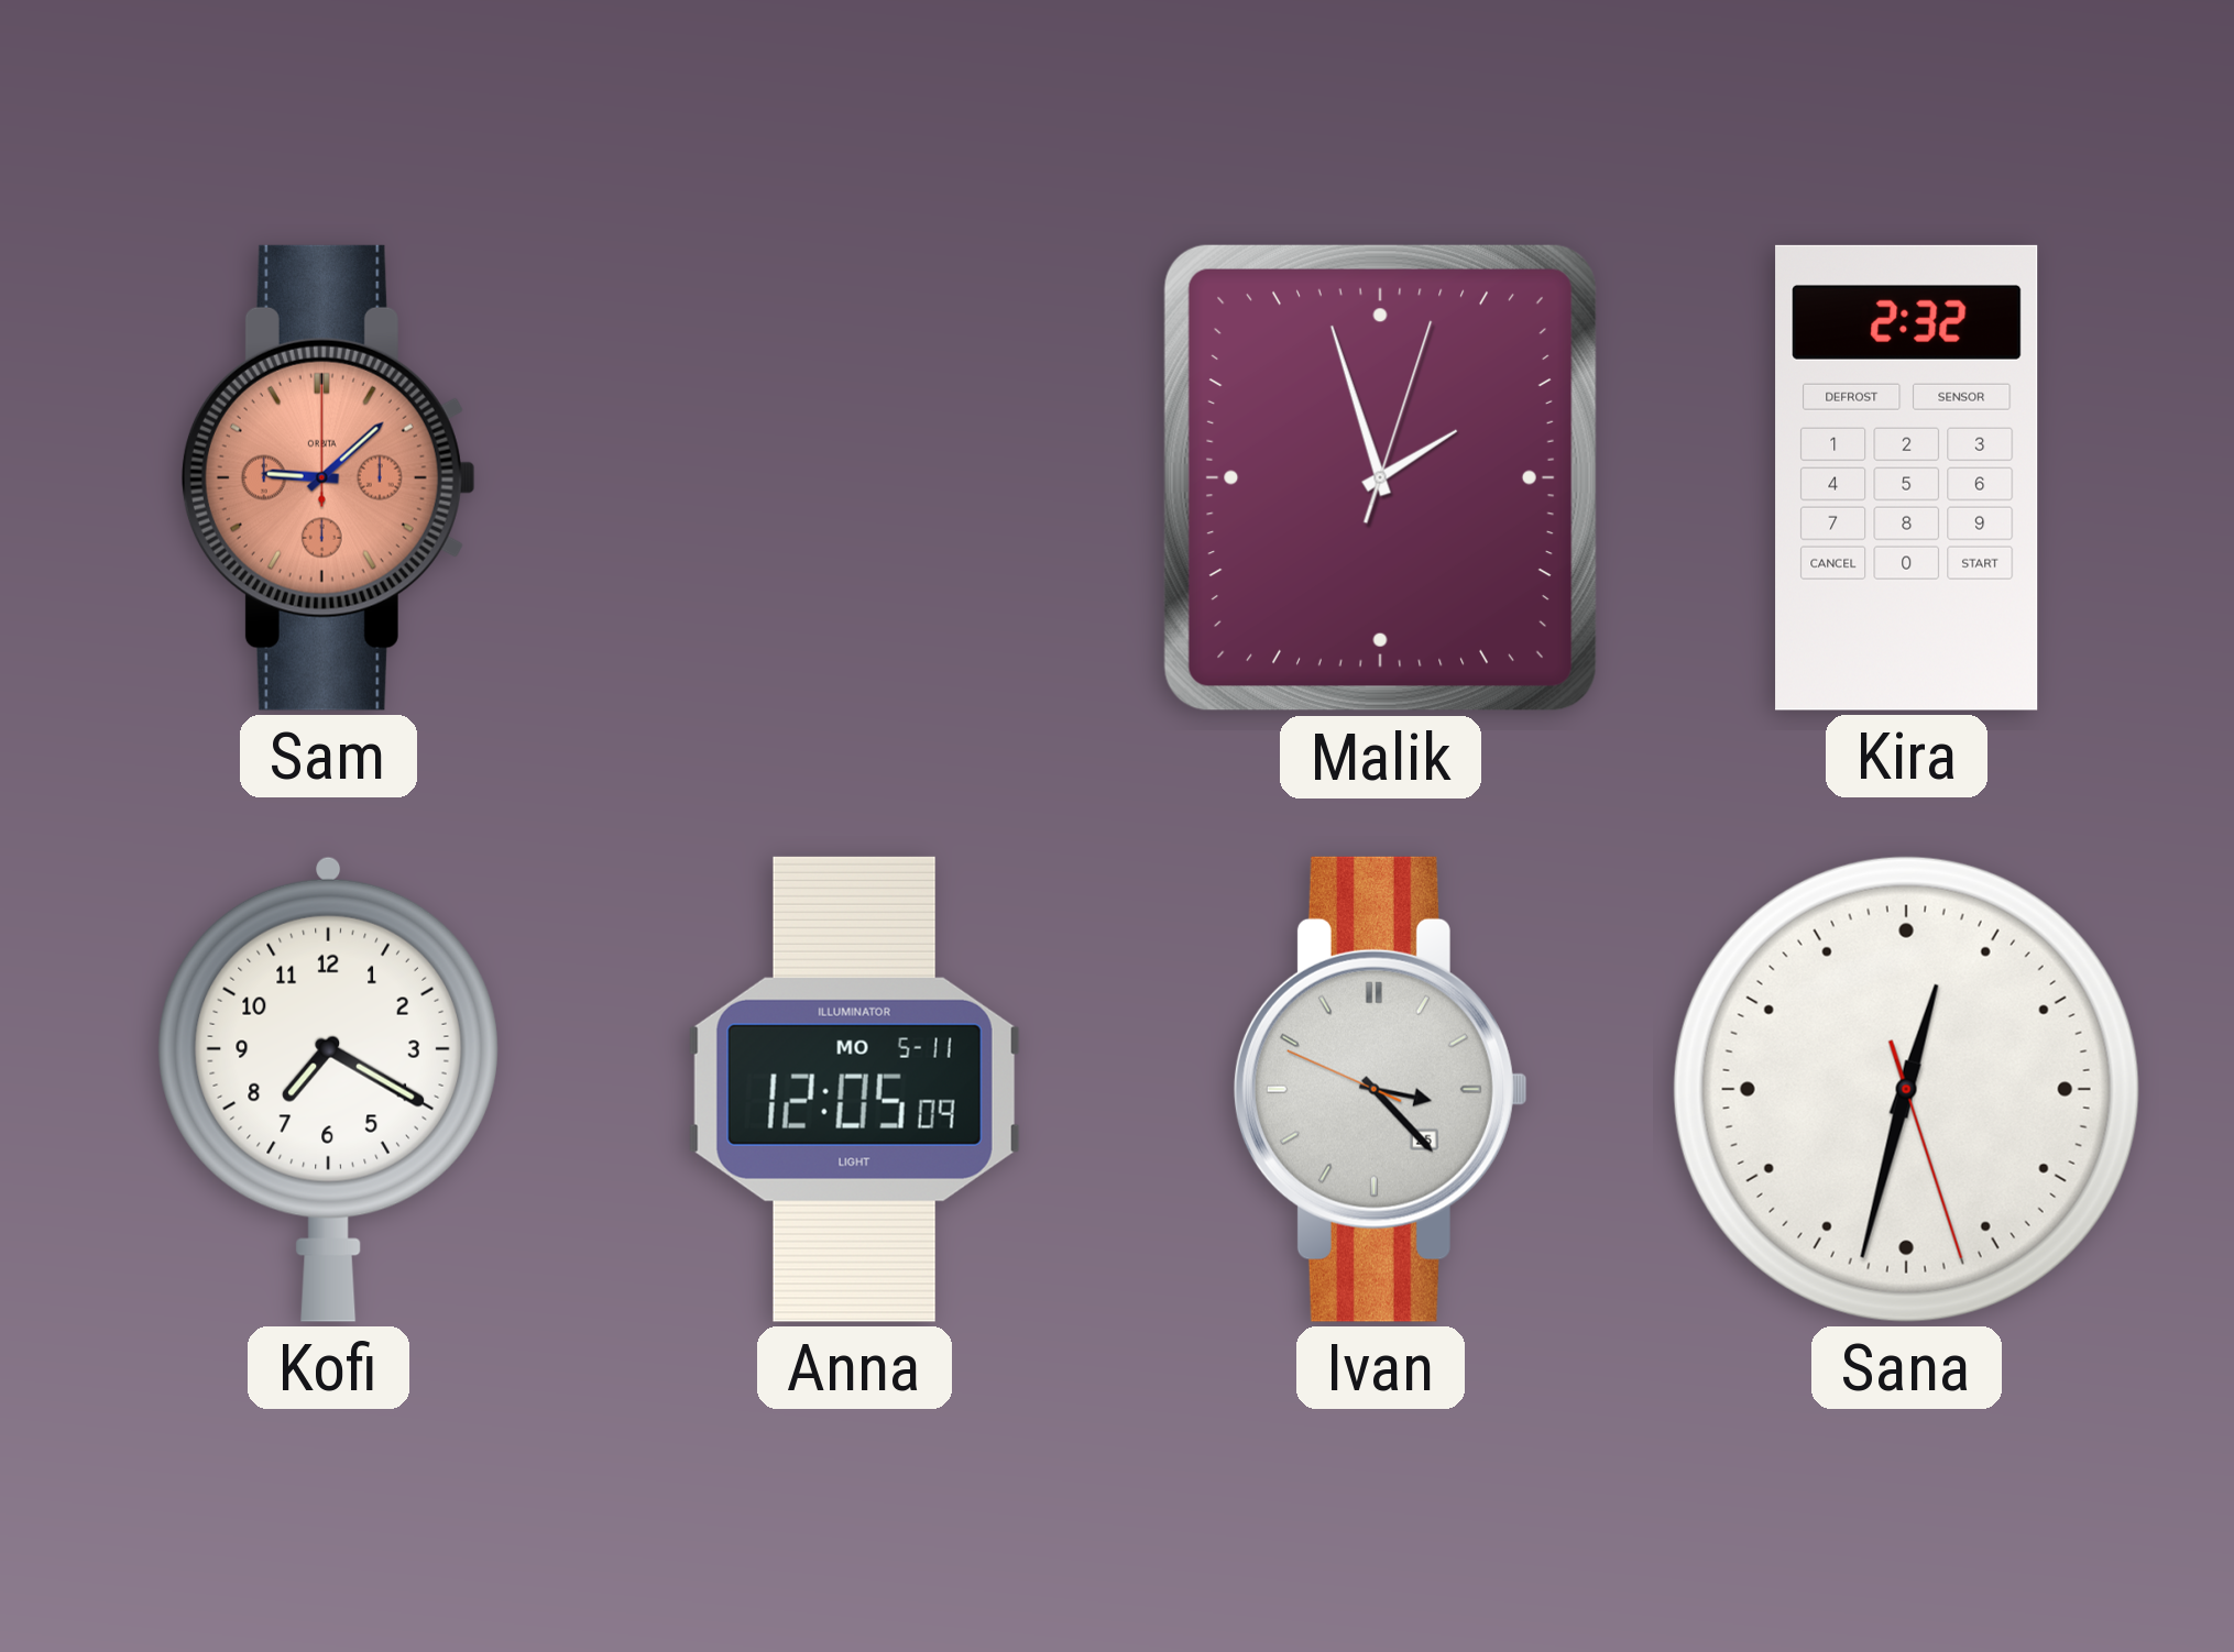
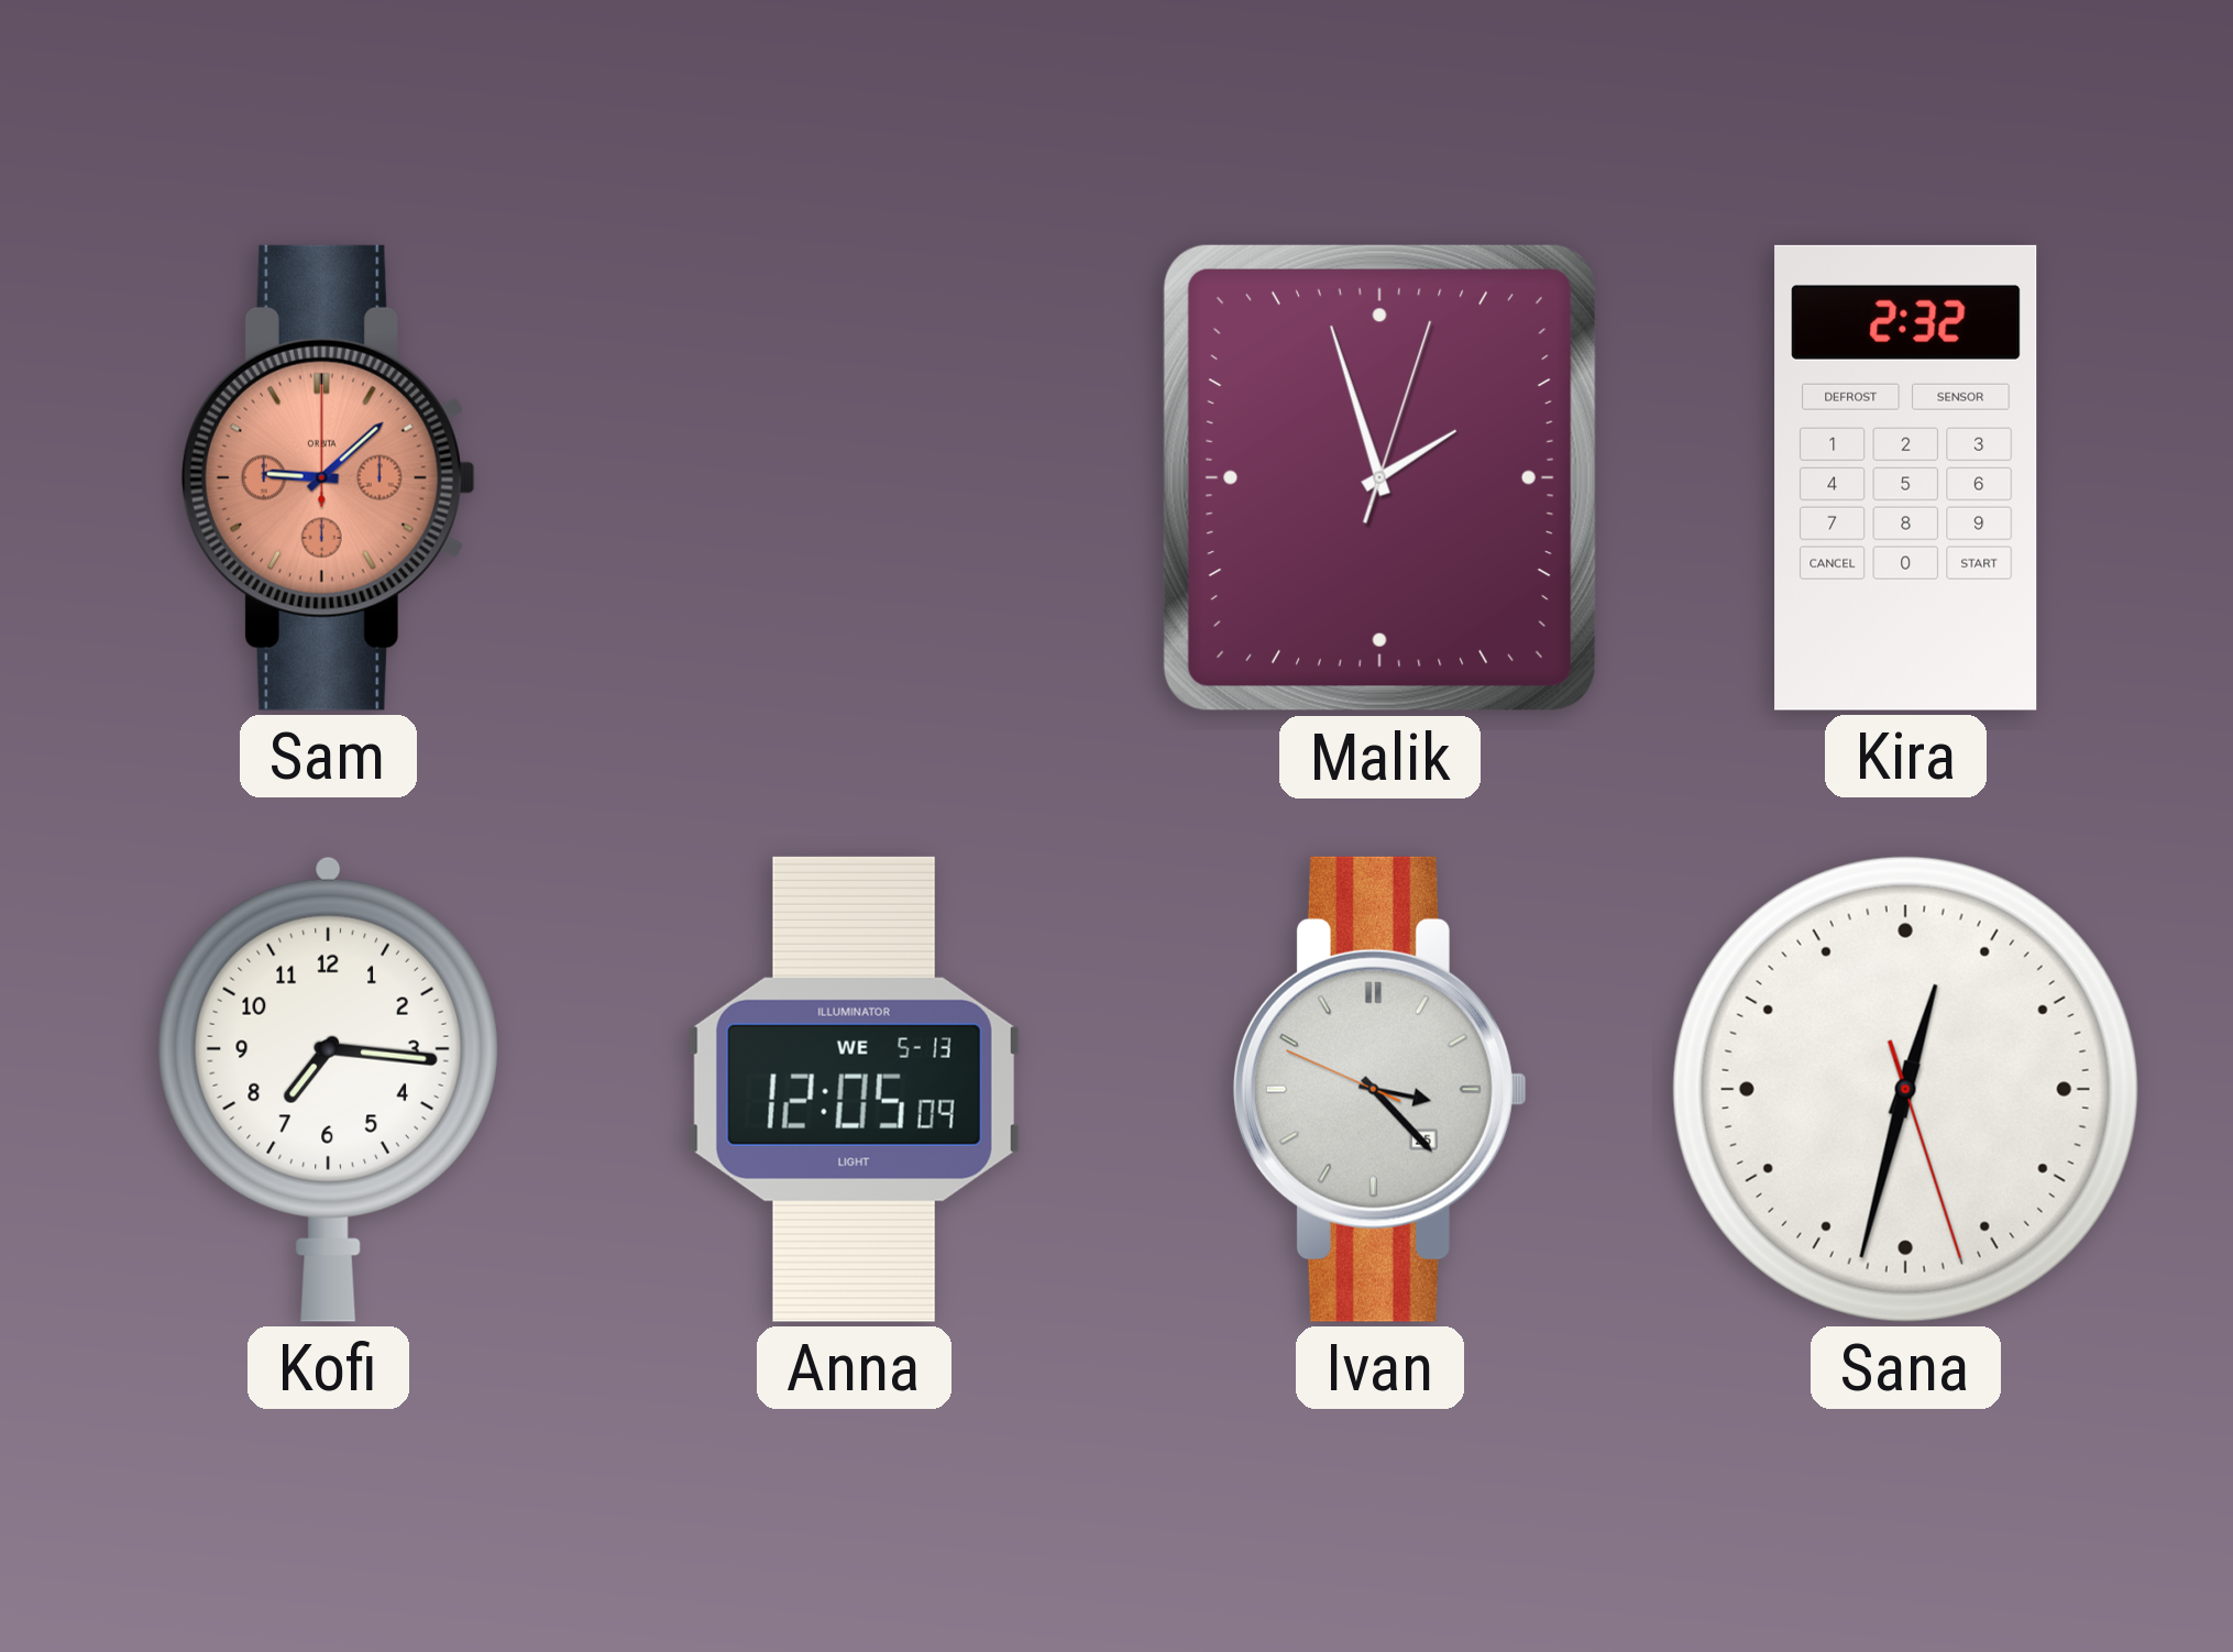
Kofi: 7:20 -> 7:16 (328, 1089)
Anna date: MO 5-11 -> WE 5-13 (854, 1089)
